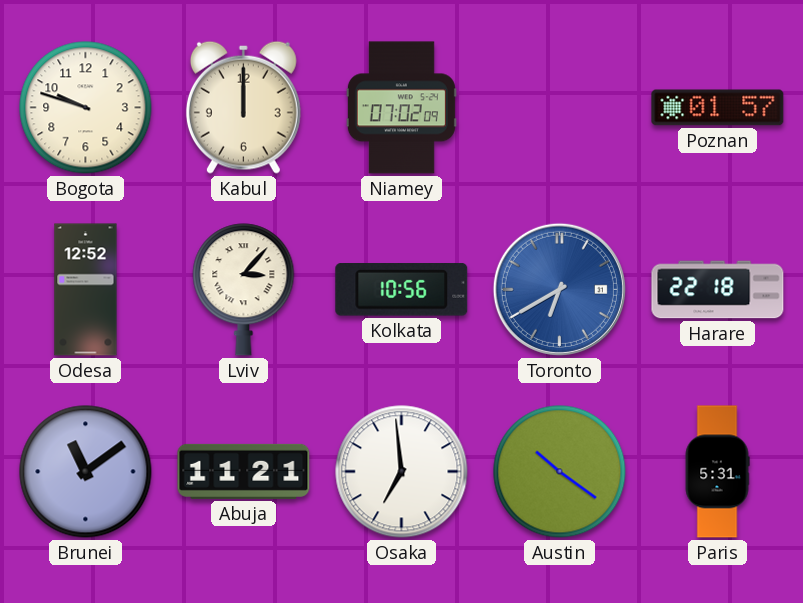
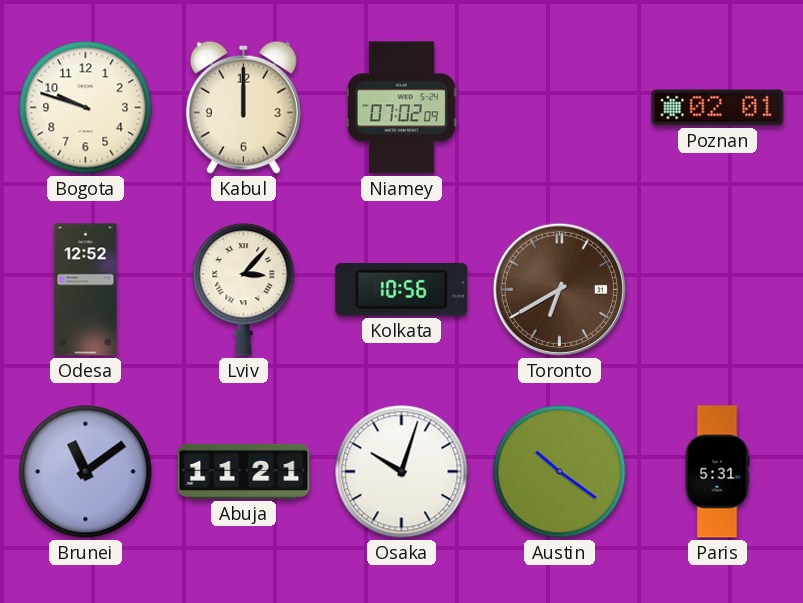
Poznan: 01:57 -> 02:01 (718, 108)
Toronto dial: blue -> brown (559, 289)
Harare: 22:18 -> none (718, 290)
Osaka: 6:59 -> 10:03 (402, 472)
